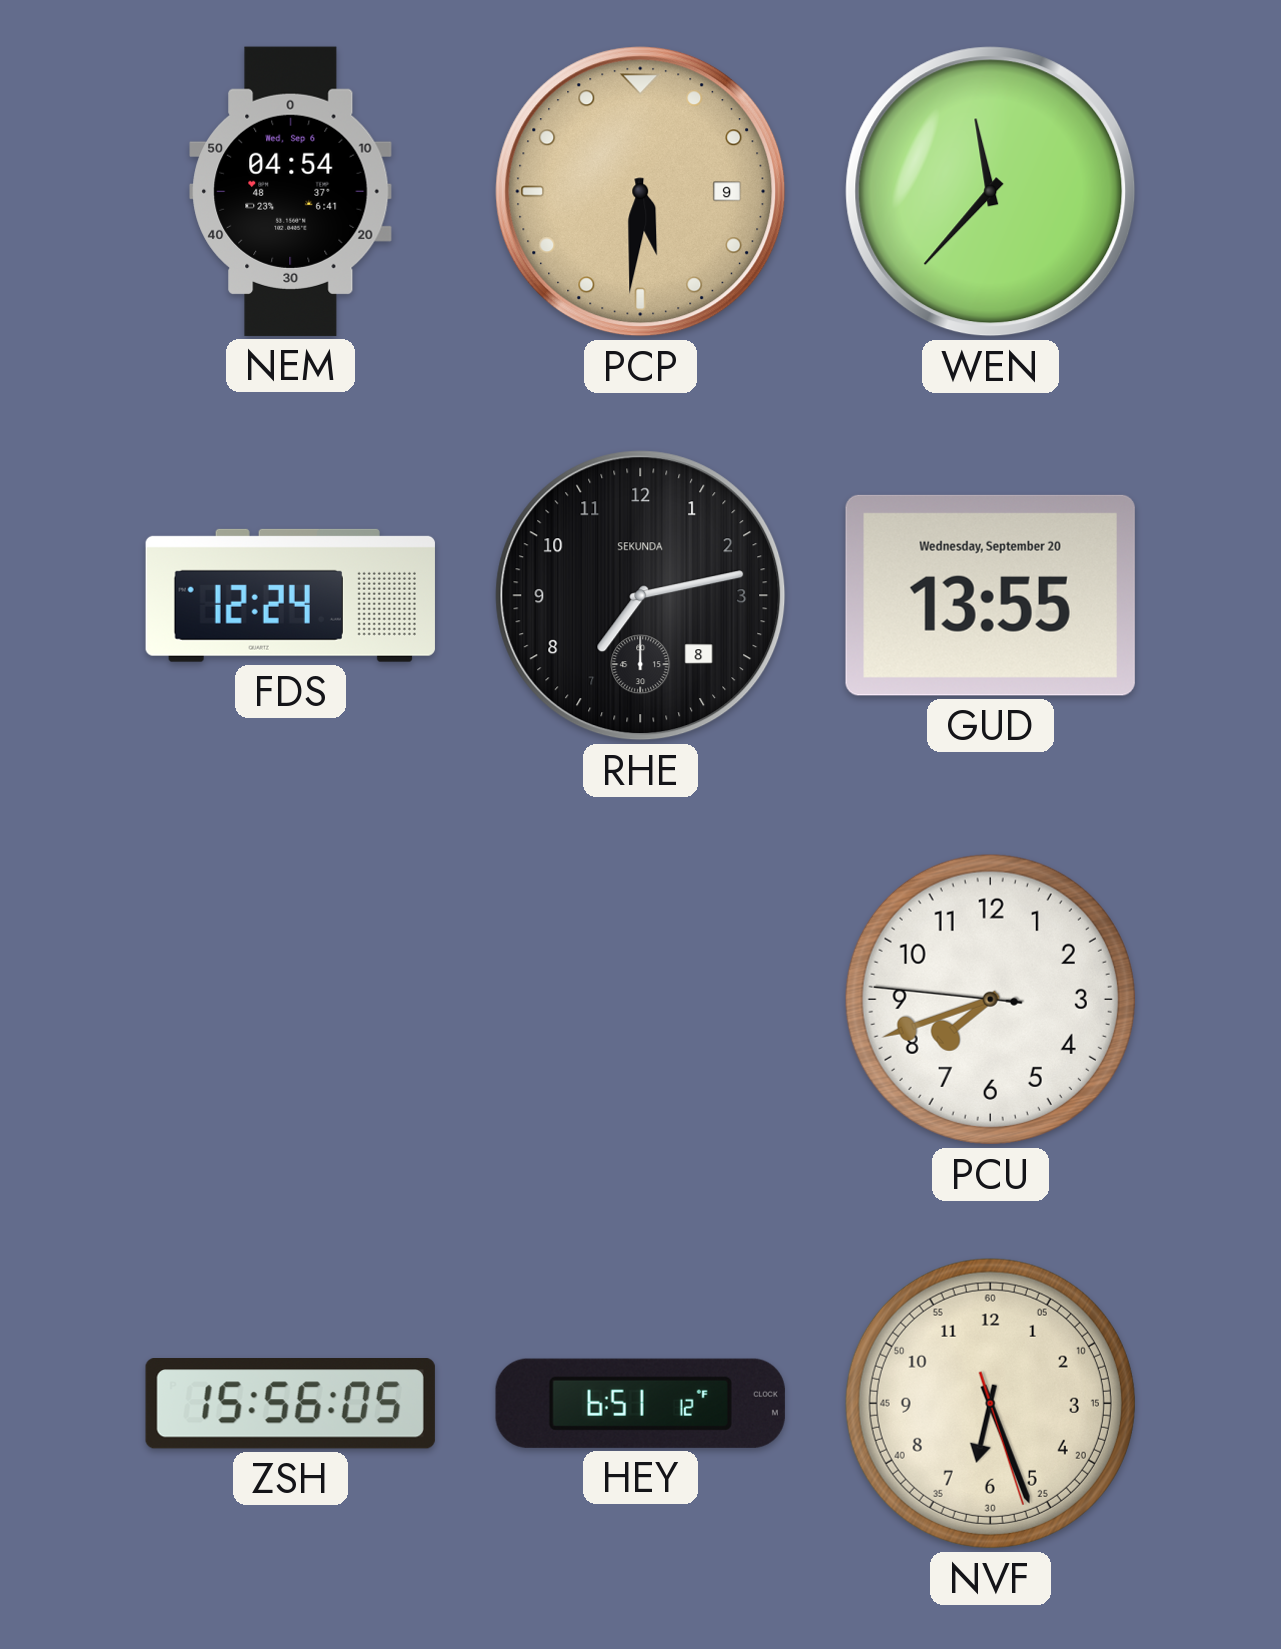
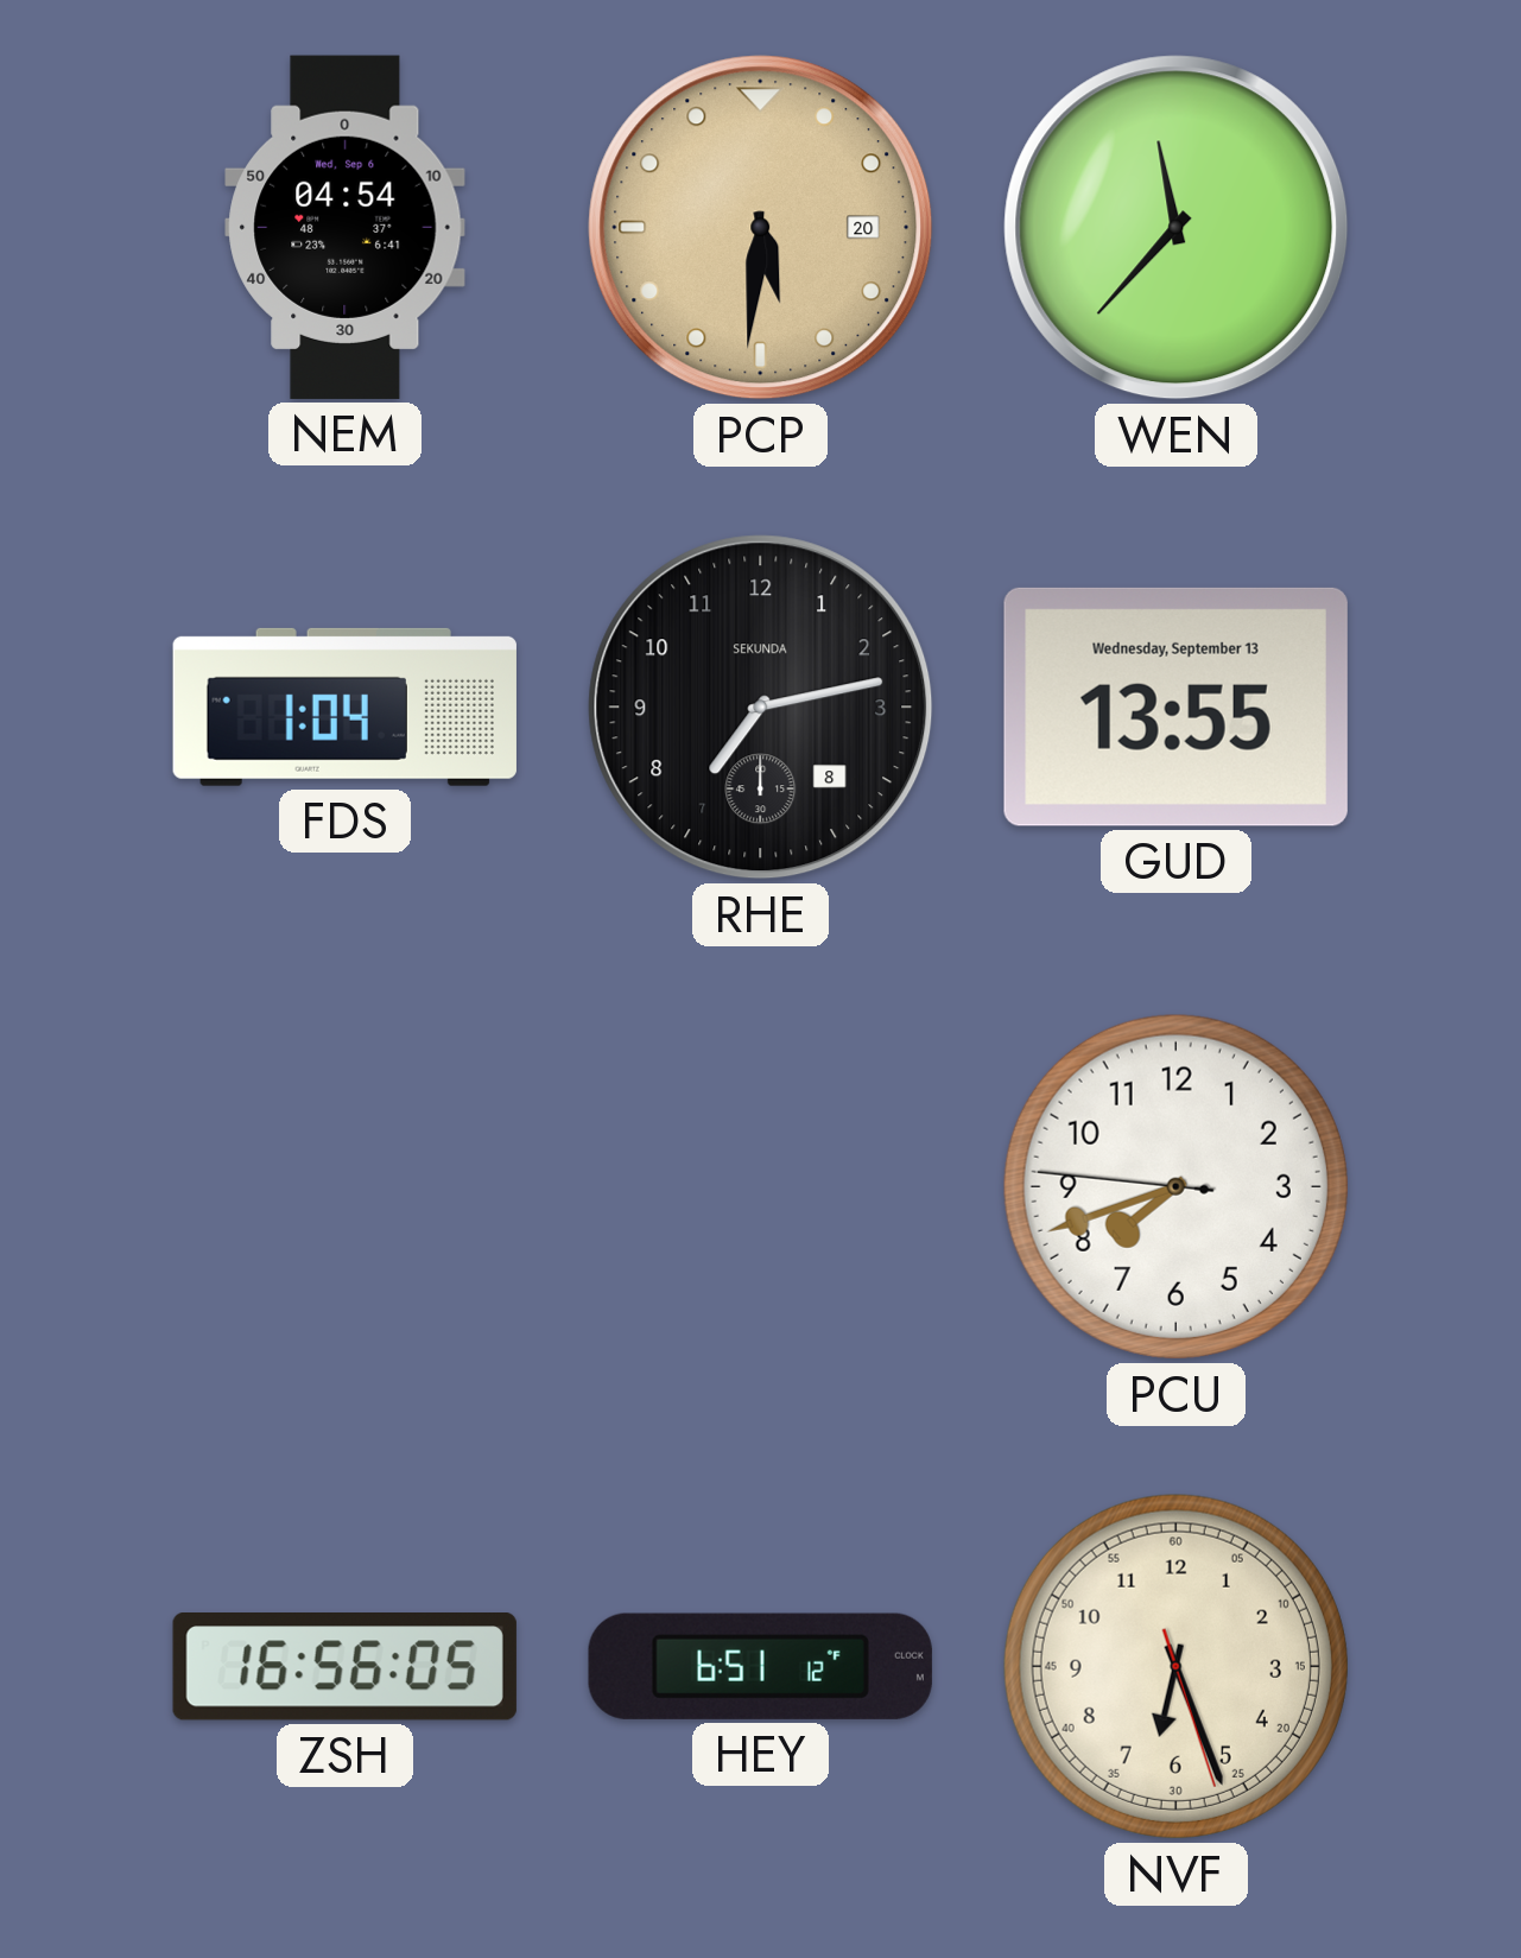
PCP date: 9 -> 20 (761, 228)
FDS: 12:24 -> 1:04 (344, 706)
GUD date: Wednesday, September 20 -> Wednesday, September 13 (1175, 706)
ZSH: 15:56 -> 16:56 (344, 1667)
